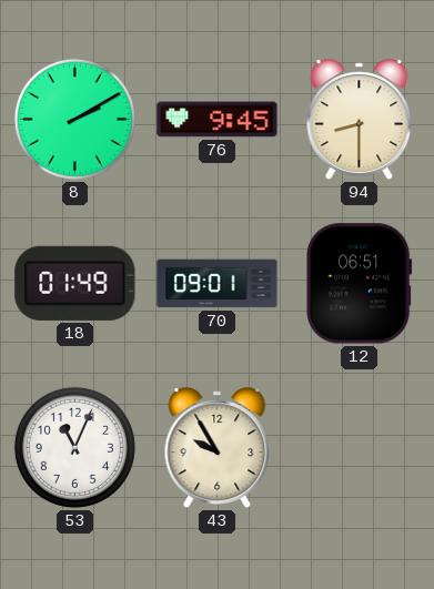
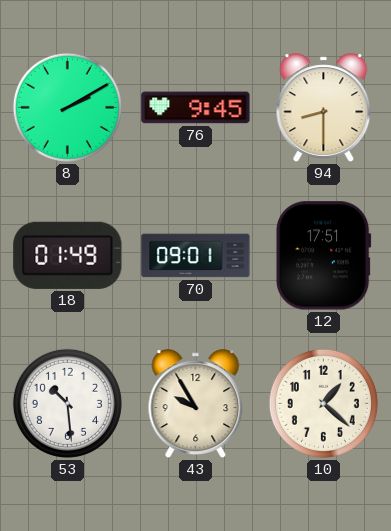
12: 06:51 -> 17:51 (324, 256)
53: 11:04 -> 10:29 (67, 403)
10: none -> 1:22 (323, 403)
